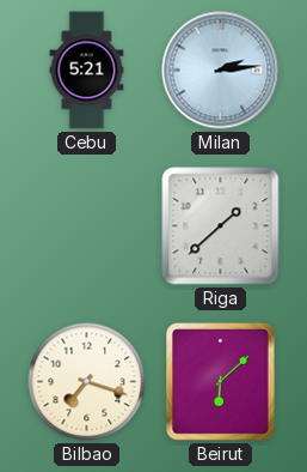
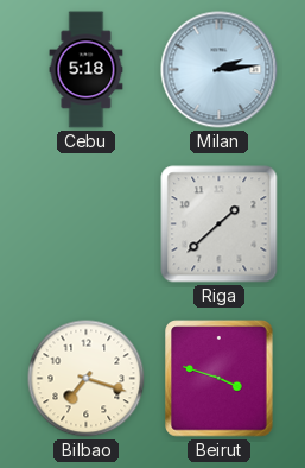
Cebu: 5:21 -> 5:18 (87, 70)
Beirut: 6:08 -> 3:48 (220, 379)
